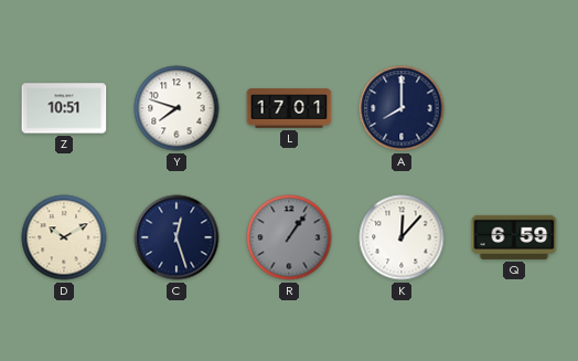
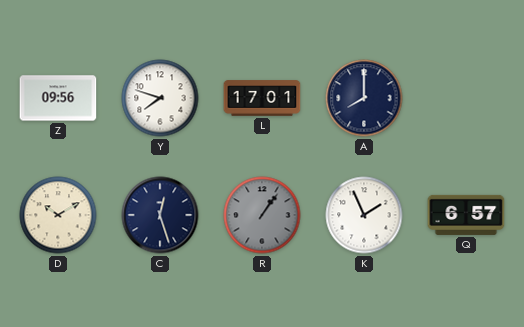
Z: 10:51 -> 09:56 (58, 98)
K: 12:07 -> 1:56 (364, 215)
Q: 6:59 -> 6:57 (466, 215)
